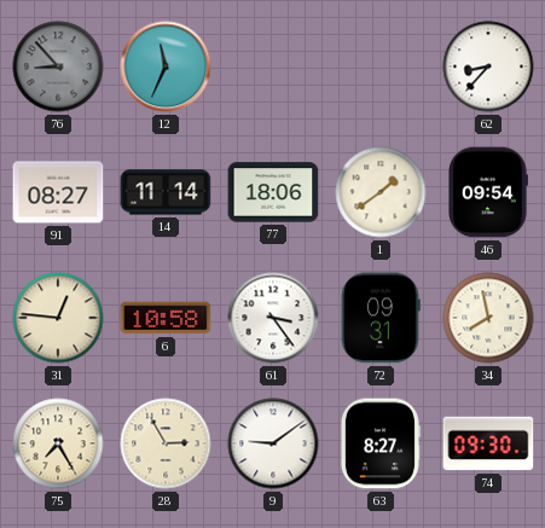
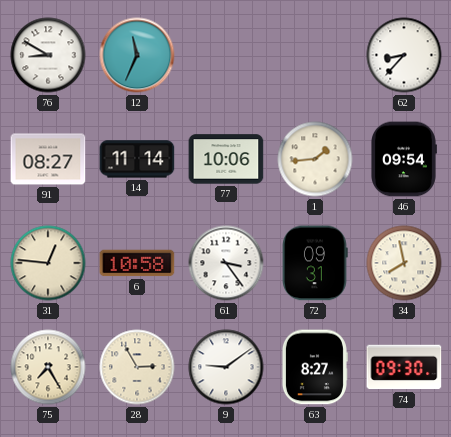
76: 8:53 -> 8:50 (48, 55)
76 dial: grey -> white (48, 55)
77: 18:06 -> 10:06 (226, 159)
1: 1:39 -> 1:44 (315, 159)
